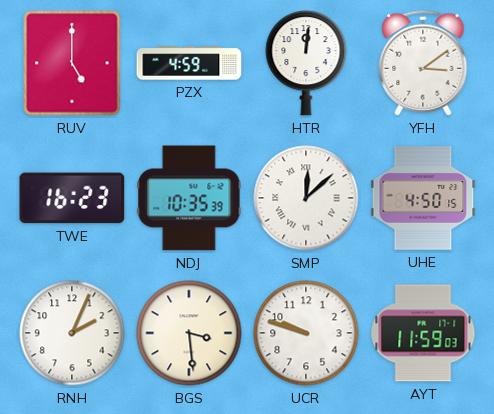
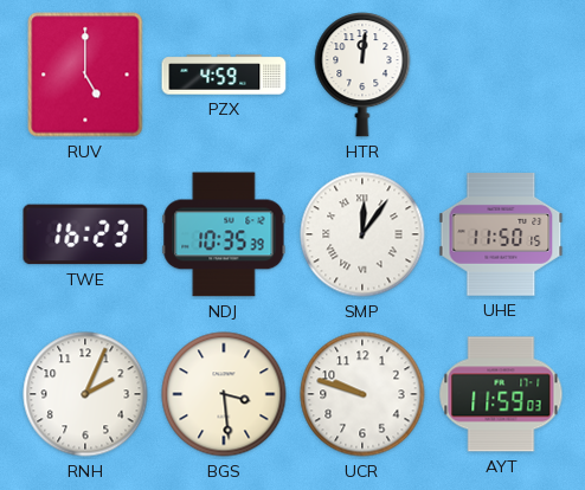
YFH: 3:09 -> none (423, 63)
SMP: 12:08 -> 12:06 (362, 234)
UHE: 4:50 -> 11:50 (501, 234)
